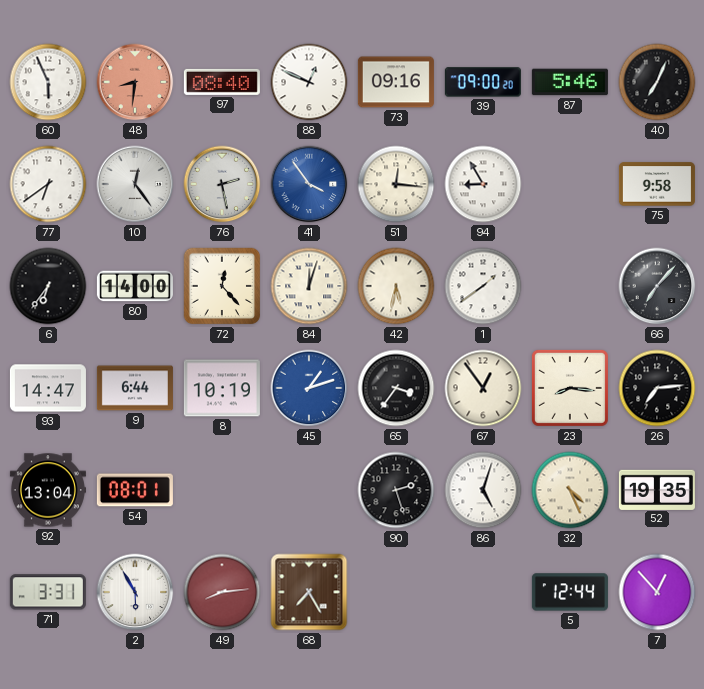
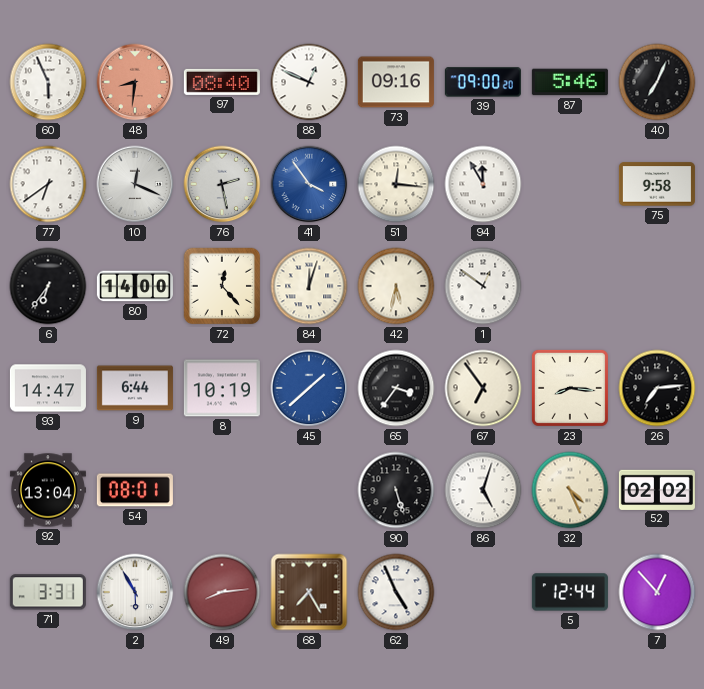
10: 12:24 -> 12:19 (135, 184)
94: 8:55 -> 11:55 (483, 184)
1: 1:39 -> 12:51 (483, 286)
66: 7:07 -> none (657, 286)
45: 1:12 -> 1:38 (309, 388)
67: 12:54 -> 6:54 (483, 388)
90: 2:27 -> 5:27 (396, 490)
52: 19:35 -> 02:02 (657, 489)
62: none -> 4:56 (396, 592)
